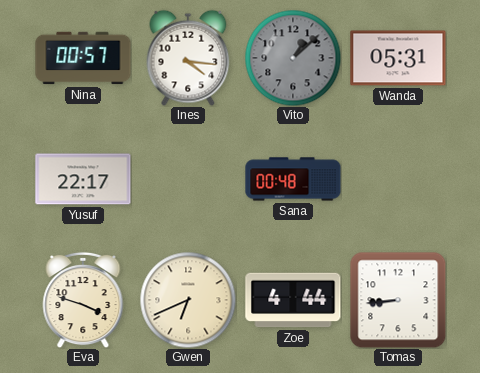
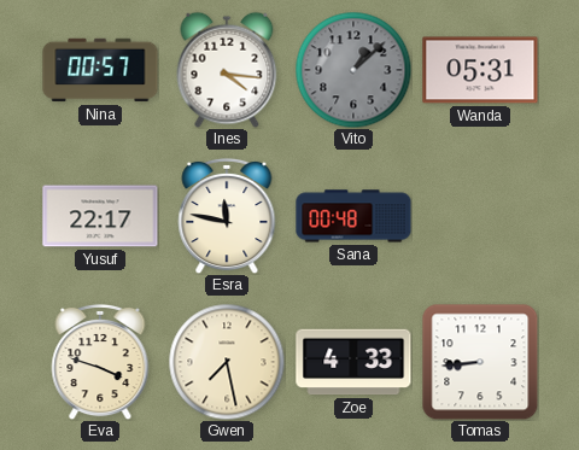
Esra: none -> 11:47 (227, 216)
Gwen: 6:41 -> 7:28 (227, 362)
Zoe: 4:44 -> 4:33 (353, 362)
